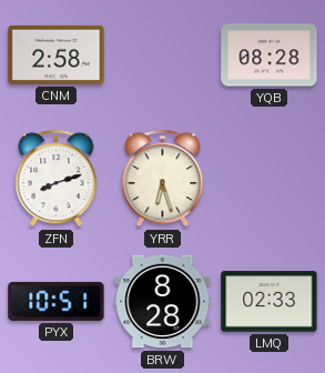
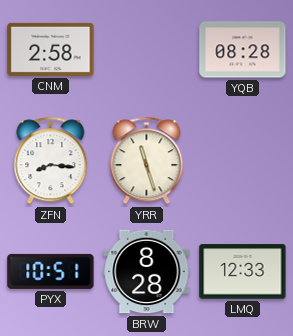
ZFN: 8:12 -> 8:16 (51, 161)
YRR: 6:27 -> 11:27 (147, 161)
LMQ: 02:33 -> 12:33 (243, 272)
